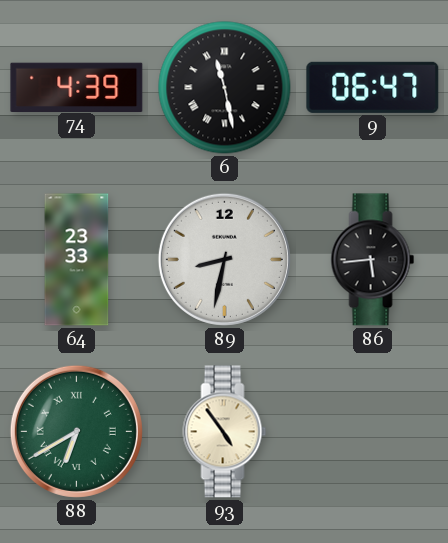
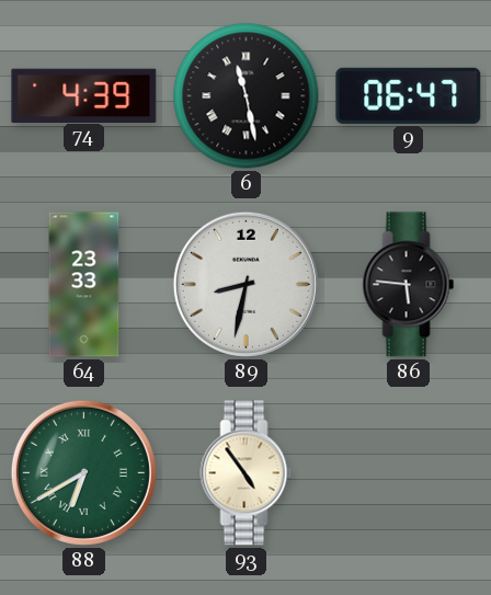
86: 5:44 -> 5:46 (409, 285)
